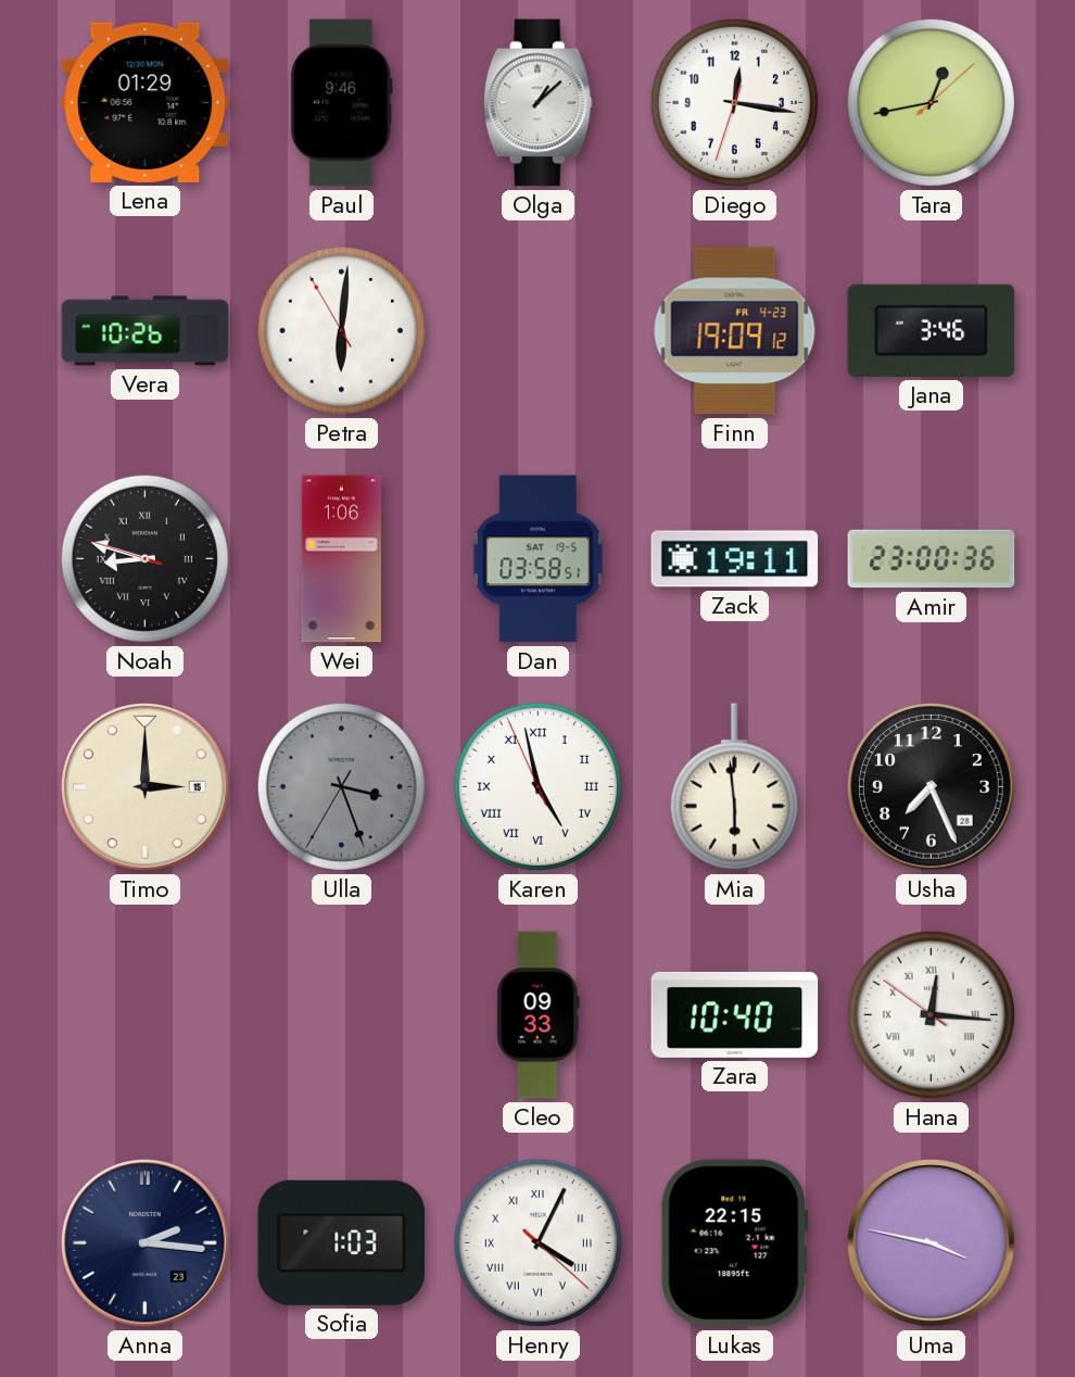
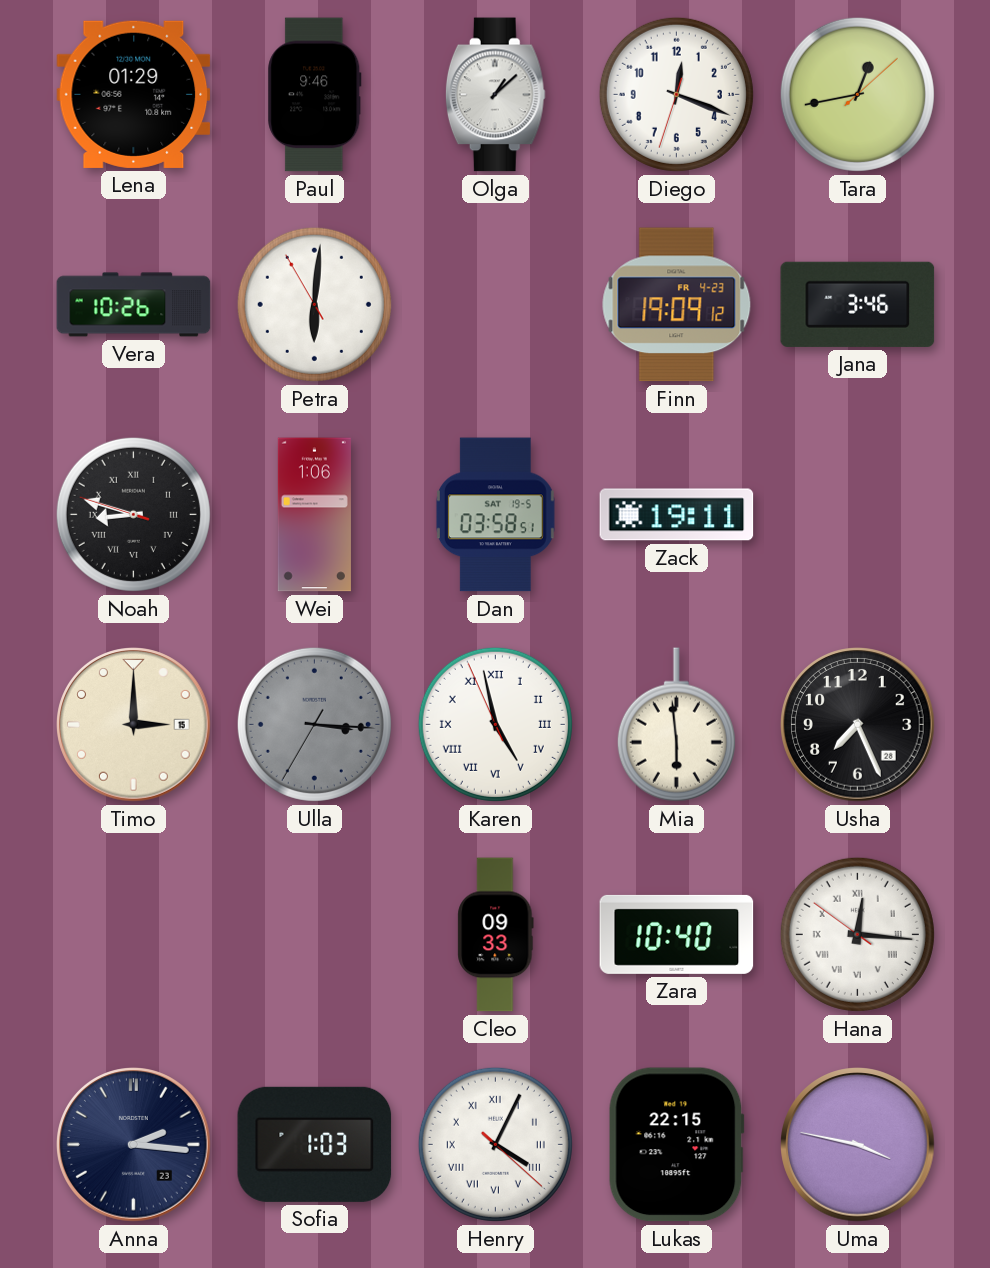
Diego: 12:16 -> 12:18 (676, 94)
Amir: 23:00 -> none (932, 559)
Ulla: 3:26 -> 3:15 (314, 724)
